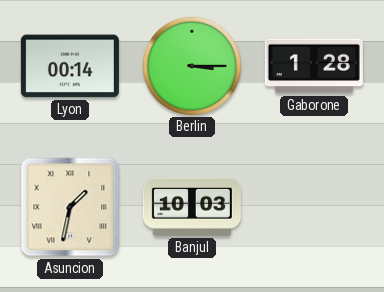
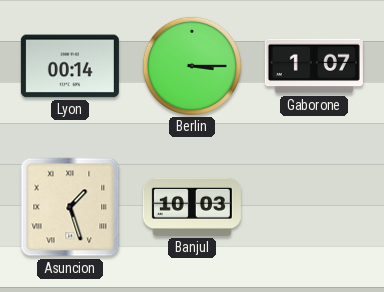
Gaborone: 1:28 -> 1:07 (314, 66)
Asuncion: 1:32 -> 1:27 (70, 207)
